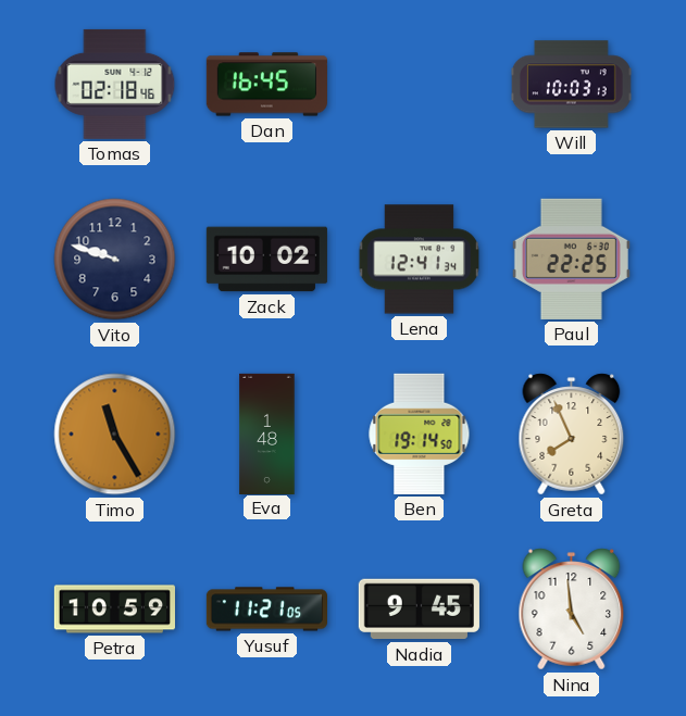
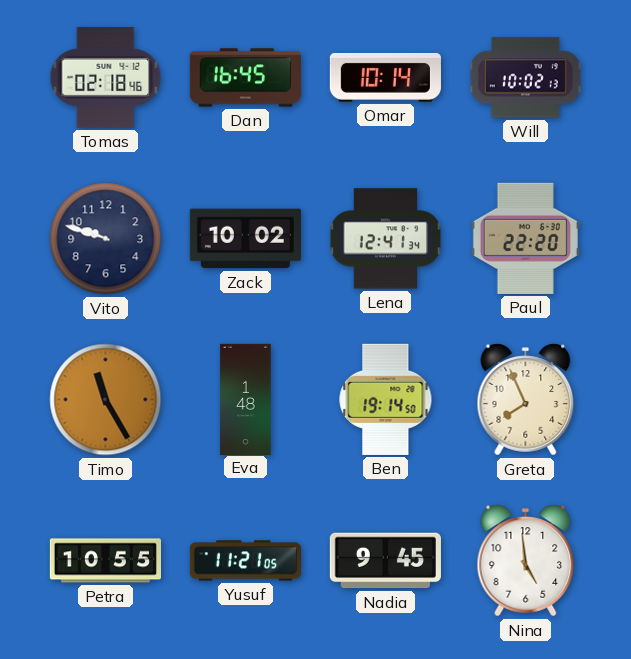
Omar: none -> 10:14 (385, 77)
Will: 10:03 -> 10:02 (525, 78)
Paul: 22:25 -> 22:20 (525, 238)
Petra: 10:59 -> 10:55 (105, 561)
